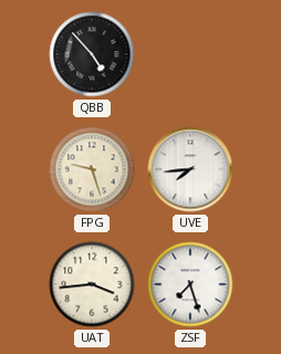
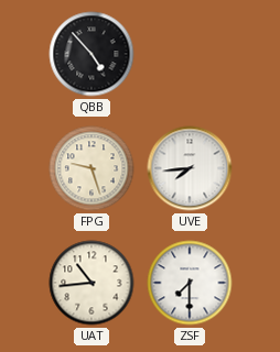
UAT: 3:44 -> 10:44 (91, 283)
ZSF: 7:27 -> 7:30 (190, 283)
